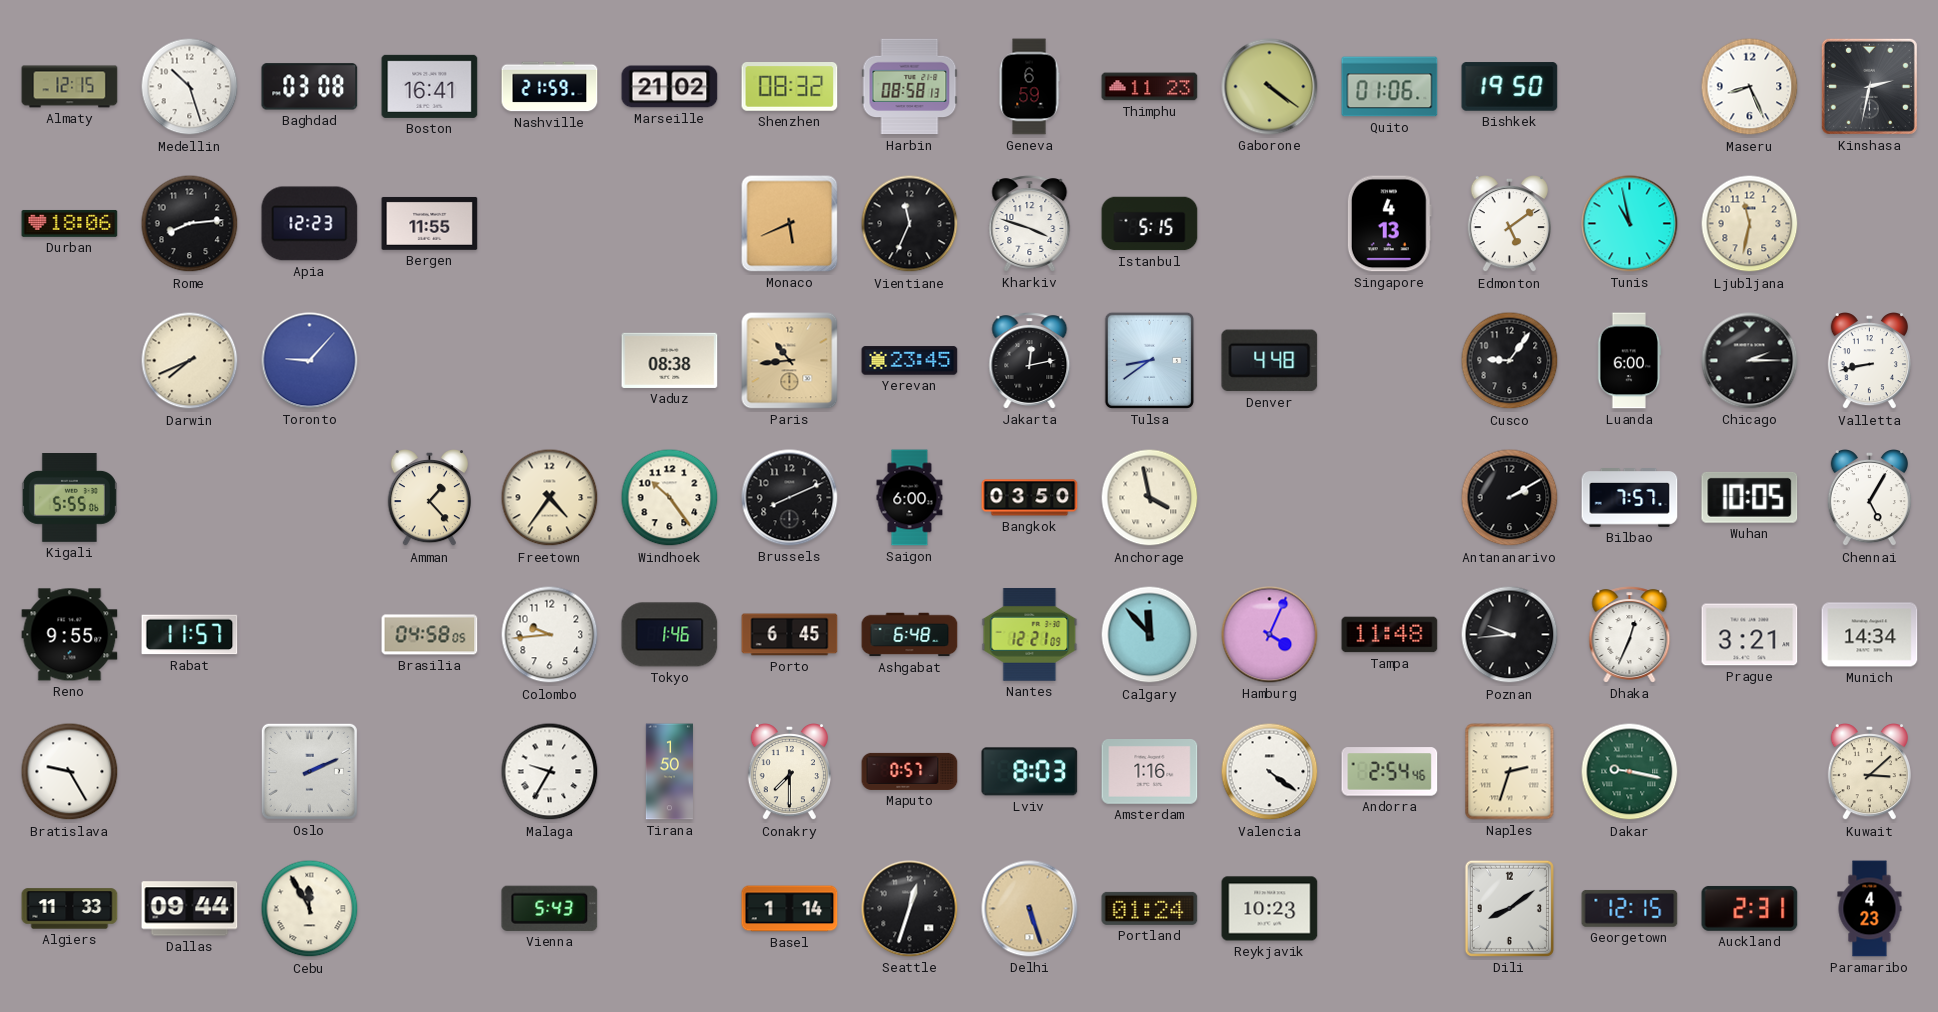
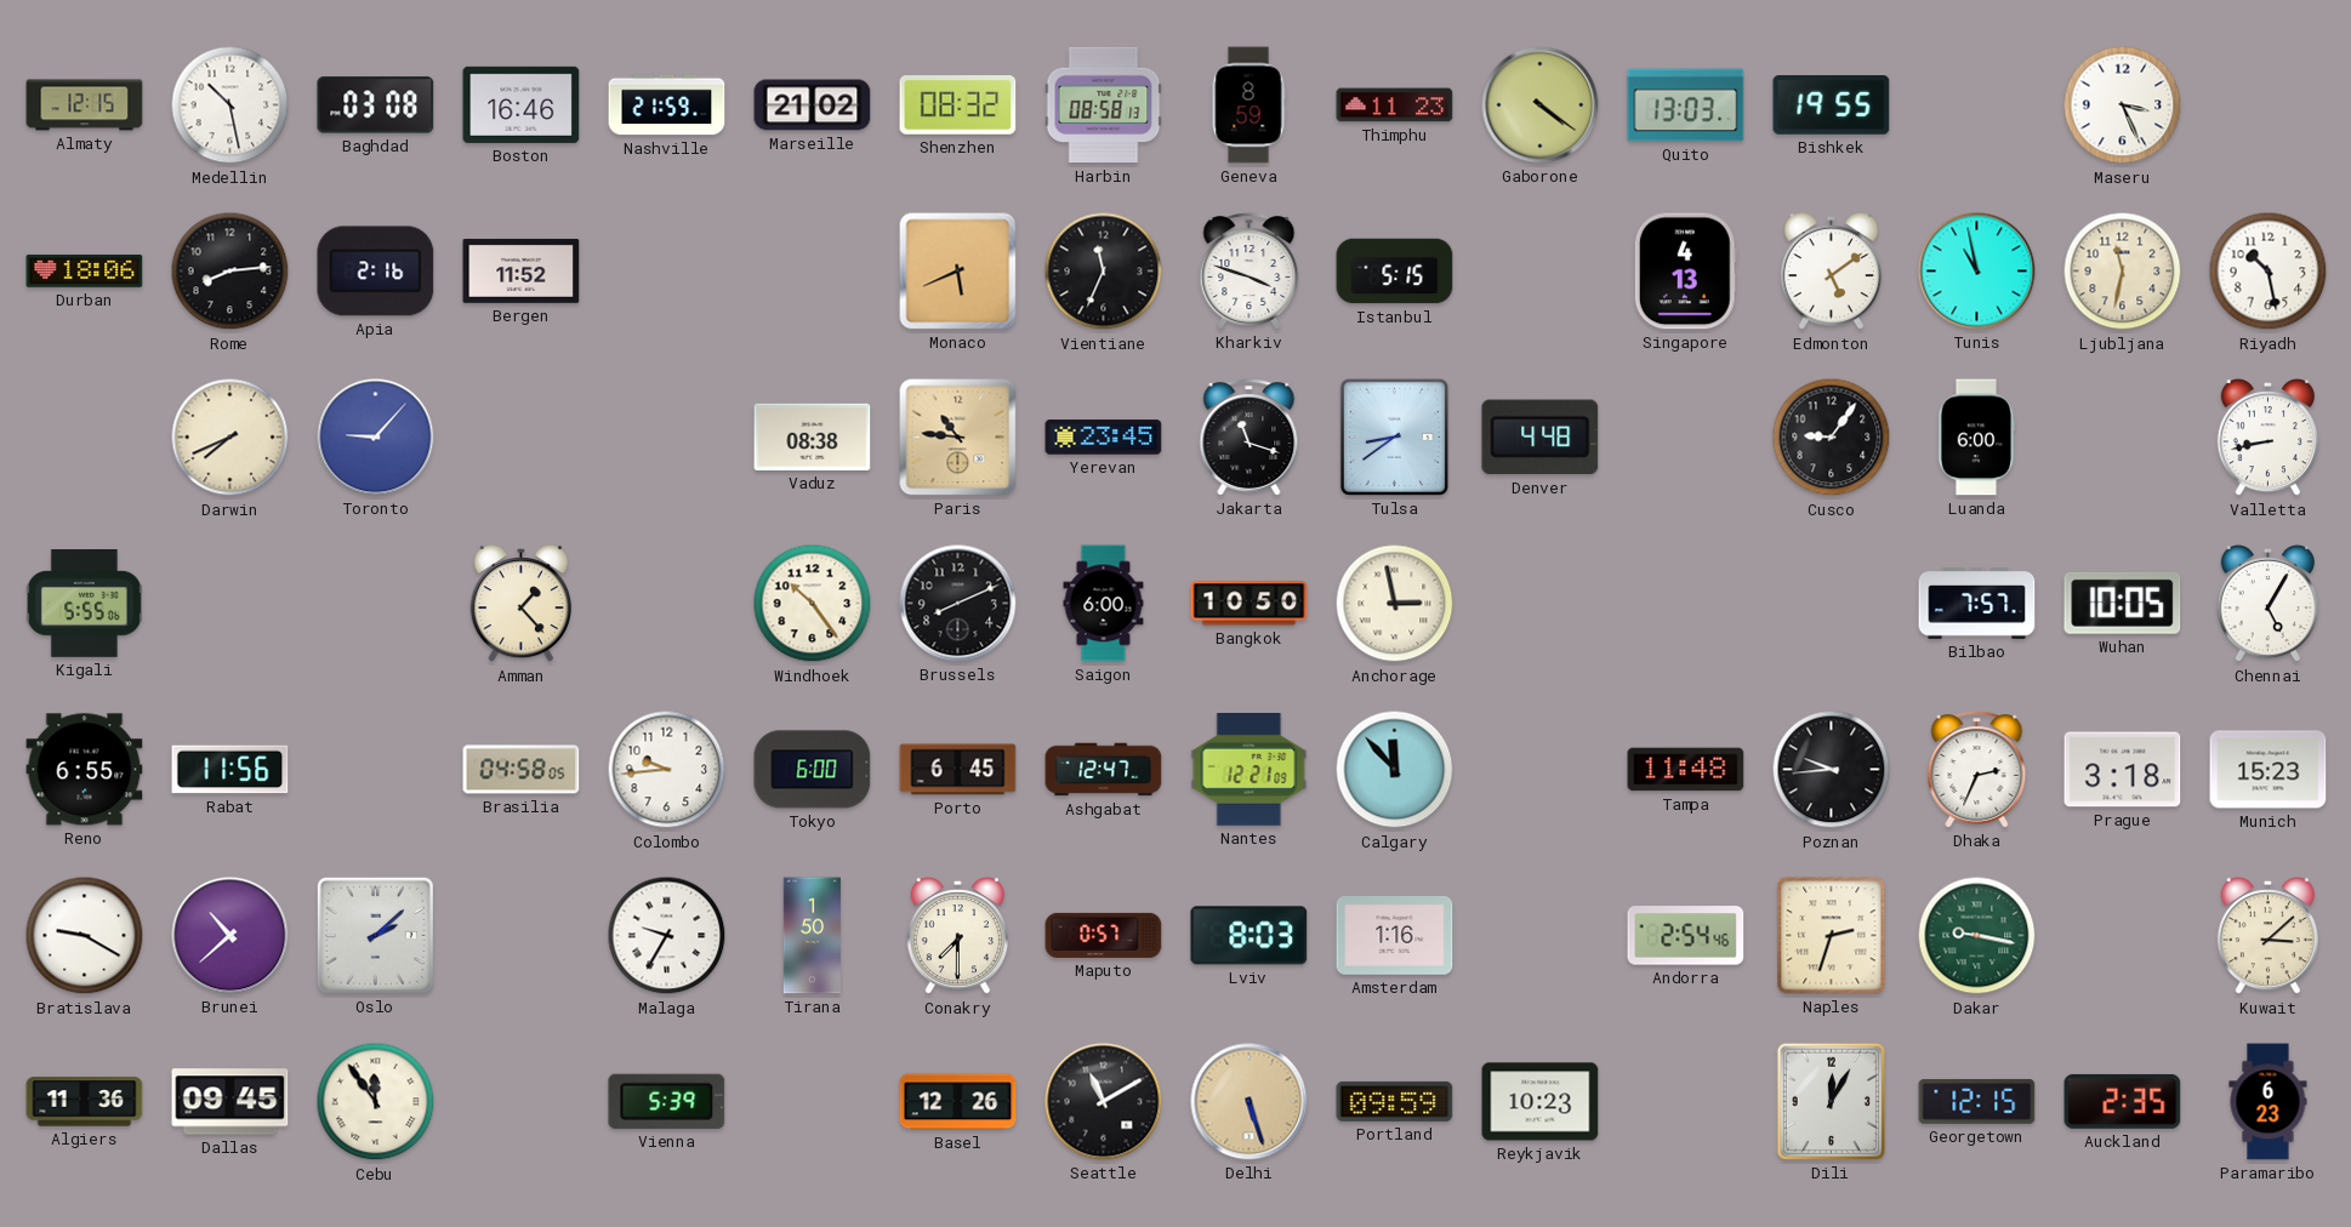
Medellin: 10:27 -> 10:28 (230, 105)
Boston: 16:41 -> 16:46 (522, 104)
Geneva: 6:59 -> 8:59 (1248, 105)
Quito: 01:06 -> 13:03 (1686, 105)
Bishkek: 19:50 -> 19:55 (1832, 105)
Maseru: 8:26 -> 3:26 (2123, 105)
Kinshasa: 2:32 -> none (1869, 86)
Apia: 12:23 -> 2:16 (376, 272)
Bergen: 11:55 -> 11:52 (522, 270)
Riyadh: none -> 10:28 (2269, 272)
Paris: 10:44 -> 10:46 (958, 438)
Jakarta: 12:13 -> 11:18 (1249, 438)
Chicago: 2:15 -> none (1750, 361)
Freetown: 4:36 -> none (550, 498)
Bangkok: 03:50 -> 10:50 (1249, 604)
Anchorage: 3:58 -> 2:58 (1395, 604)
Antananarivo: 2:10 -> none (1510, 498)
Reno: 9:55 -> 6:55 (85, 770)
Rabat: 11:57 -> 11:56 (230, 770)
Tokyo: 1:46 -> 6:00 (813, 770)
Ashgabat: 6:48 -> 12:47 (1104, 770)
Hamburg: 4:04 -> none (1270, 635)
Dhaka: 12:34 -> 2:34 (1977, 770)
Prague: 3:21 -> 3:18 (2123, 770)
Munich: 14:34 -> 15:23 (2269, 770)
Bratislava: 9:25 -> 9:20 (85, 936)
Brunei: none -> 10:38 (230, 936)
Oslo: 2:11 -> 2:08 (375, 935)
Valencia: 4:21 -> none (1270, 772)
Algiers: 11:33 -> 11:36 (85, 1102)
Dallas: 09:44 -> 09:45 (230, 1102)
Cebu: 11:55 -> 11:54 (376, 1102)
Vienna: 5:43 -> 5:39 (667, 1101)
Basel: 1:14 -> 12:26 (958, 1102)
Seattle: 12:33 -> 11:10 (1104, 1102)
Portland: 01:24 -> 09:59 (1395, 1101)
Dili: 8:09 -> 12:05 (1831, 1101)
Auckland: 2:31 -> 2:35 (2123, 1101)
Paramaribo: 4:23 -> 6:23 (2269, 1102)
